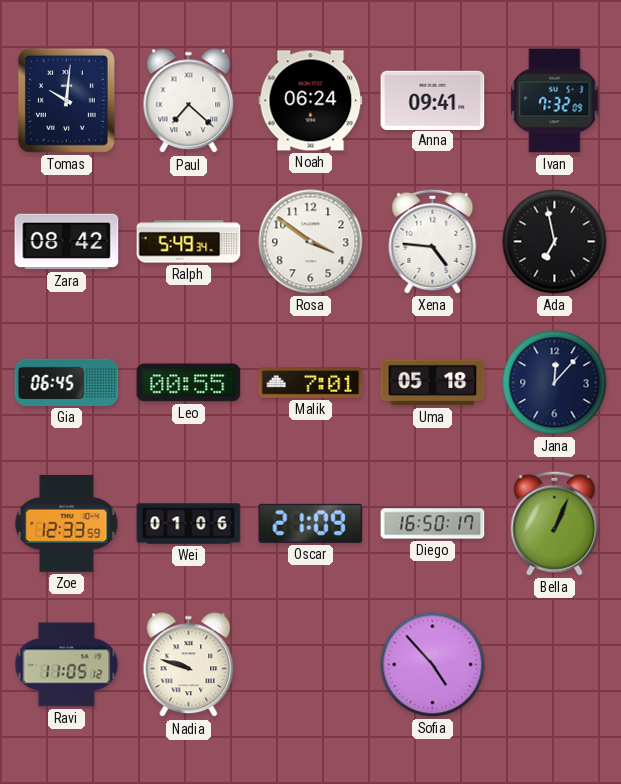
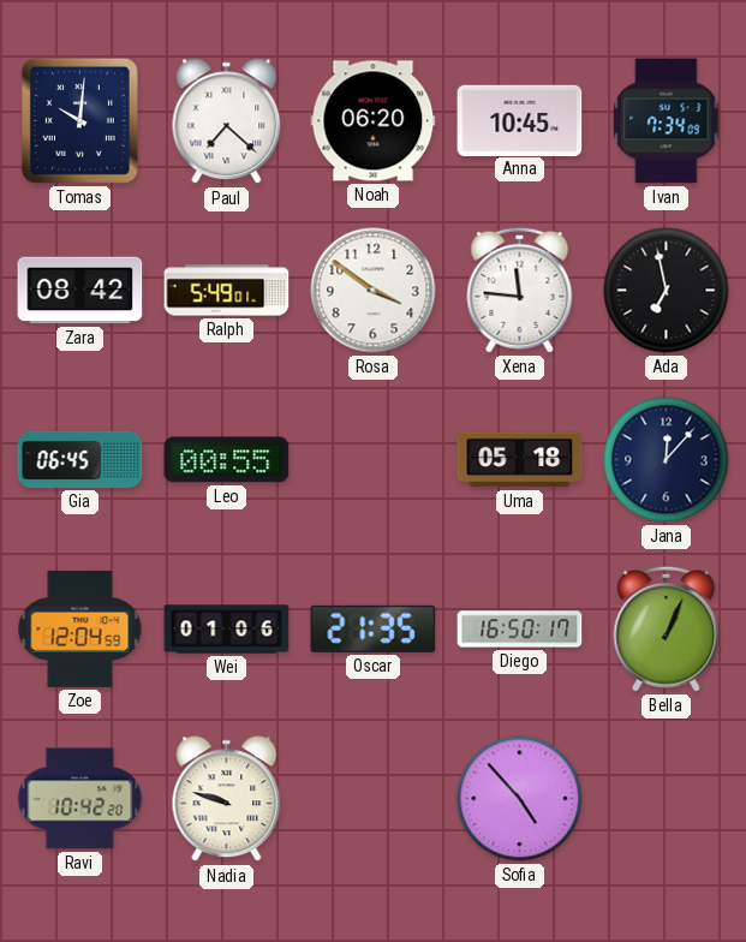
Noah: 06:24 -> 06:20 (374, 121)
Anna: 09:41 -> 10:45 (520, 120)
Ivan: 7:32 -> 7:34 (667, 121)
Ralph: 5:49:34 -> 5:49:01 (227, 291)
Xena: 4:46 -> 11:46 (520, 290)
Malik: 7:01 -> none (311, 383)
Zoe: 12:33 -> 12:04 (80, 628)
Oscar: 21:09 -> 21:35 (374, 628)
Ravi: 11:05 -> 10:42 (80, 799)
